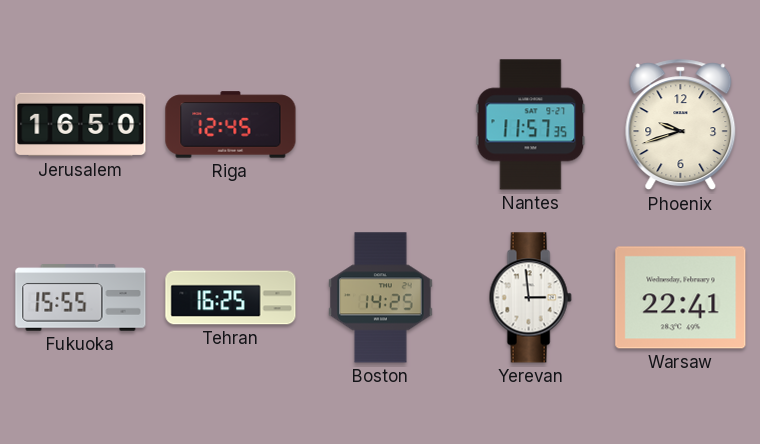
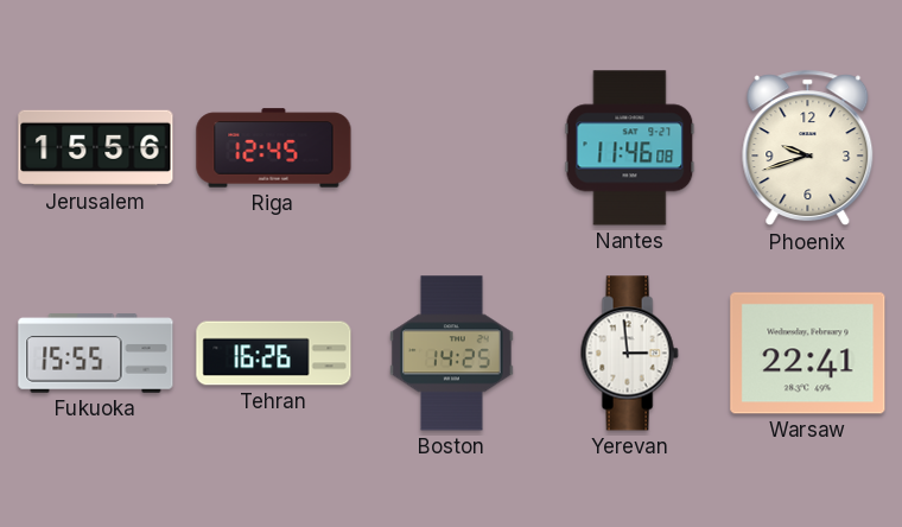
Jerusalem: 16:50 -> 15:56 (96, 148)
Nantes: 11:57 -> 11:46 (630, 148)
Tehran: 16:25 -> 16:26 (274, 354)
